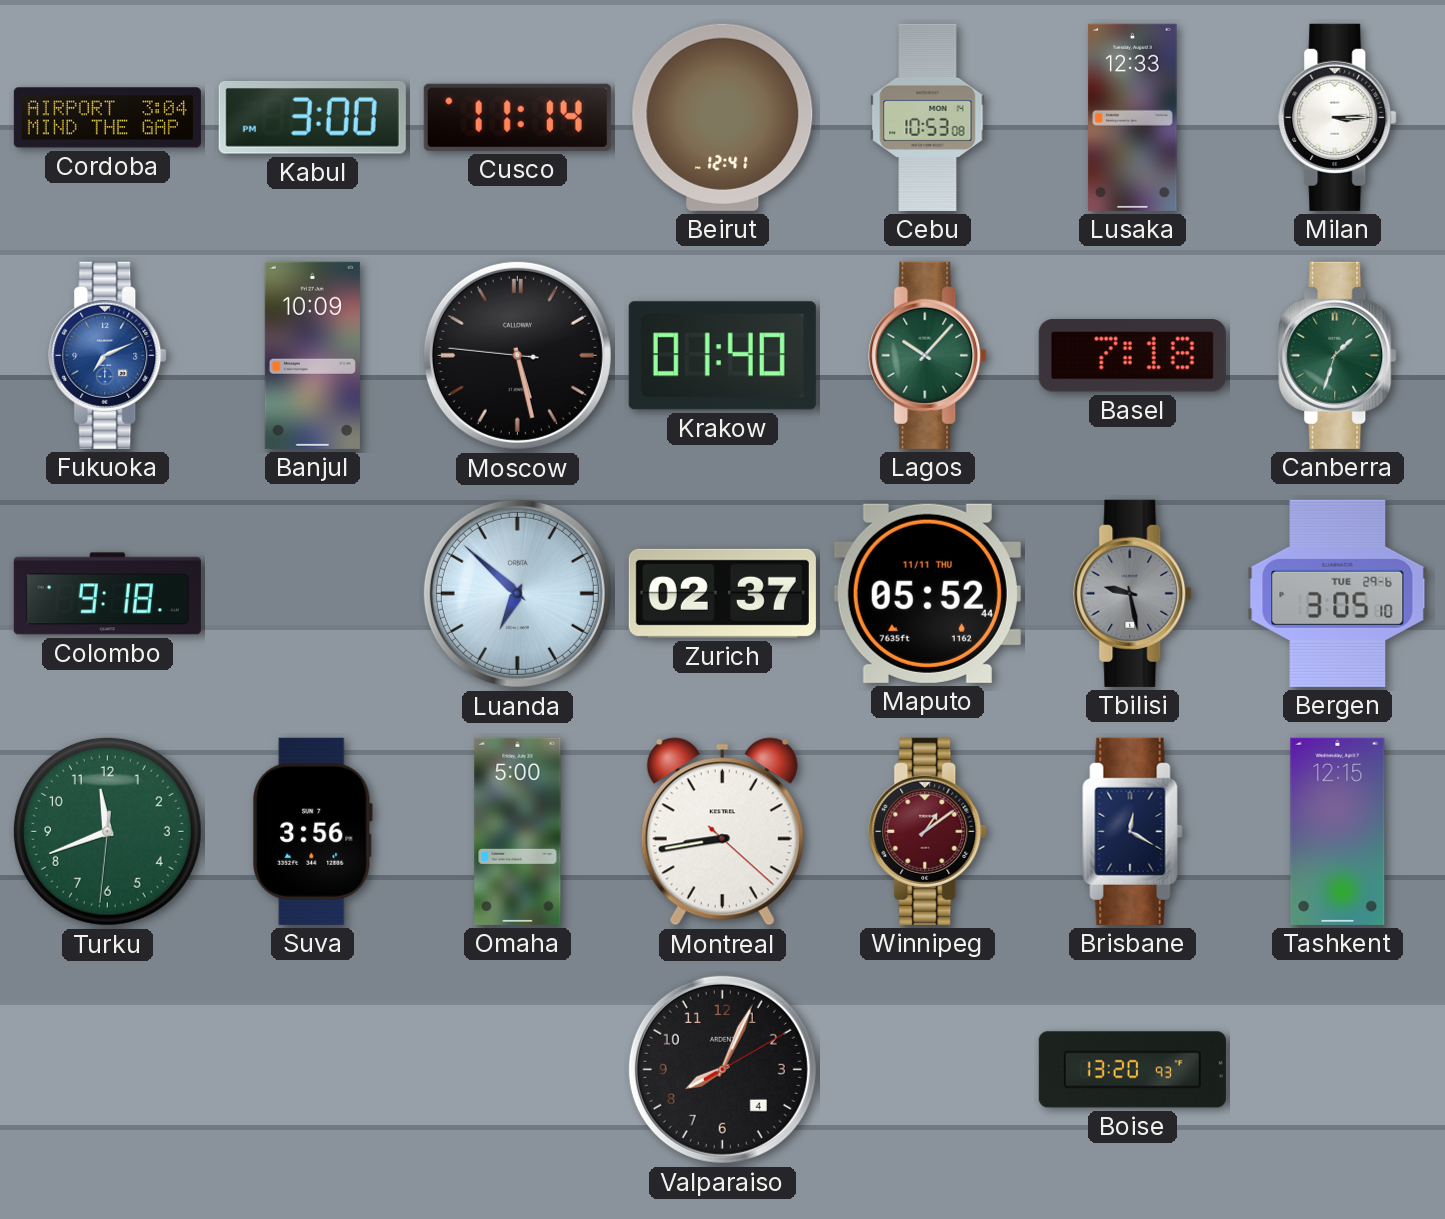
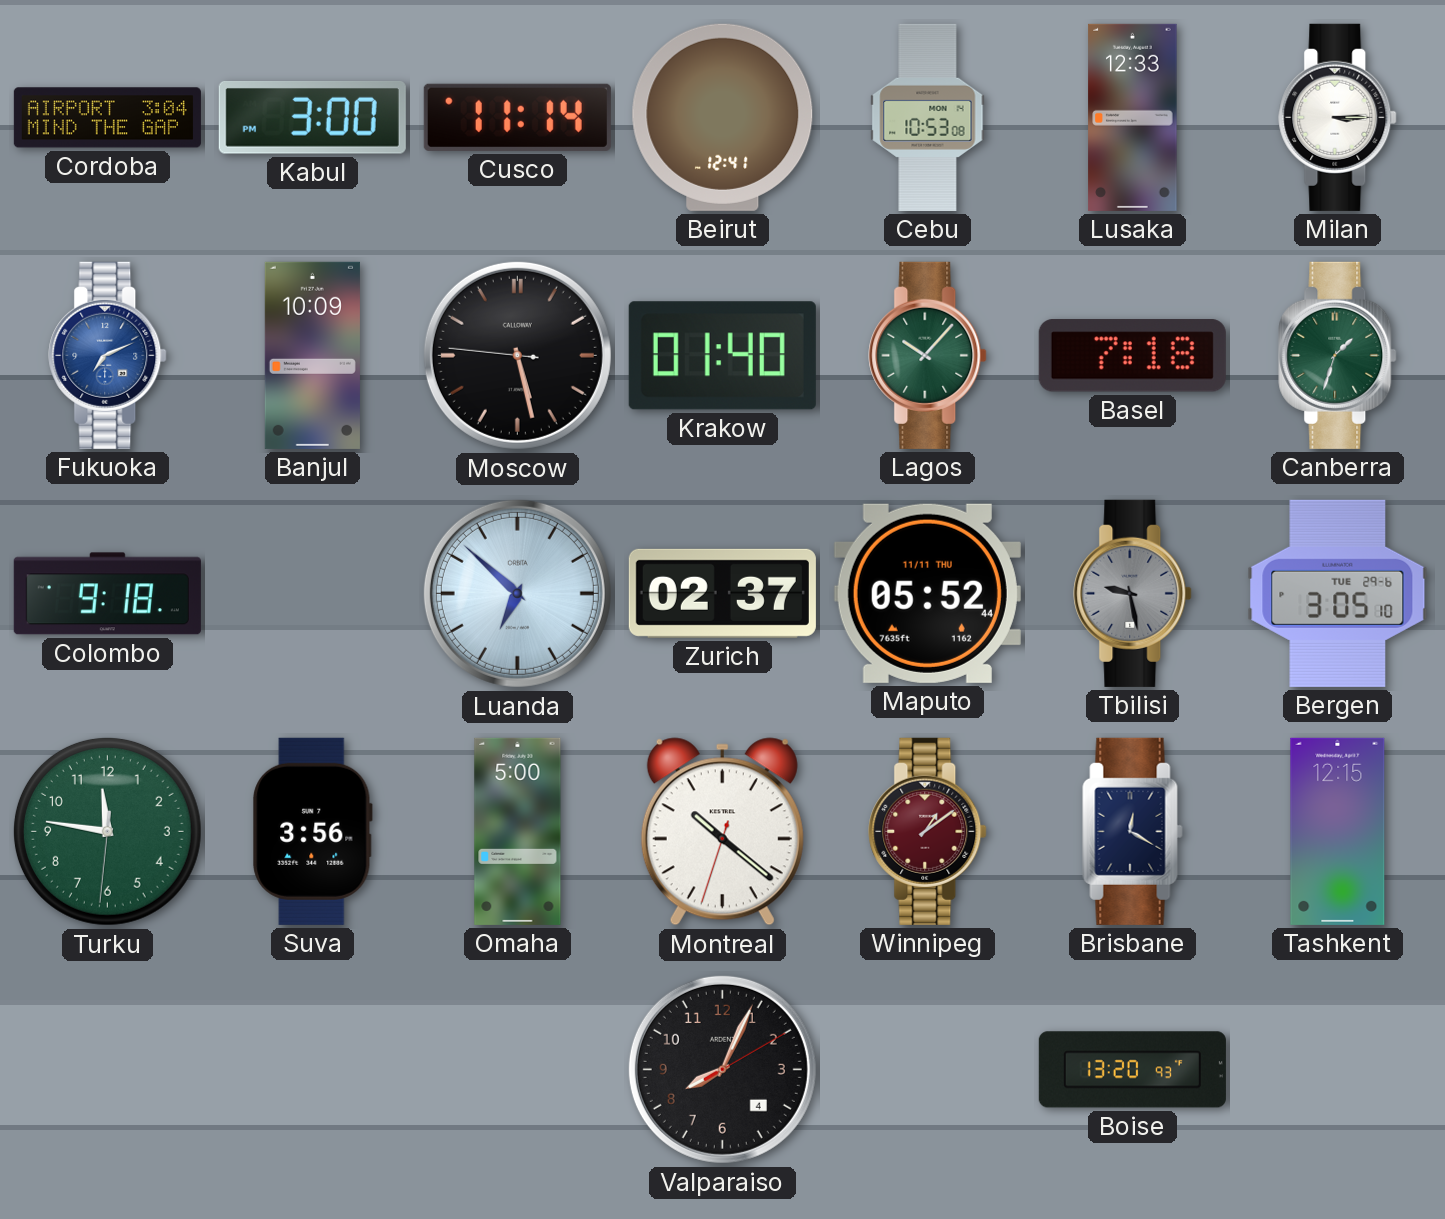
Turku: 11:41 -> 11:46 (107, 831)
Montreal: 8:43 -> 10:21 (722, 832)
